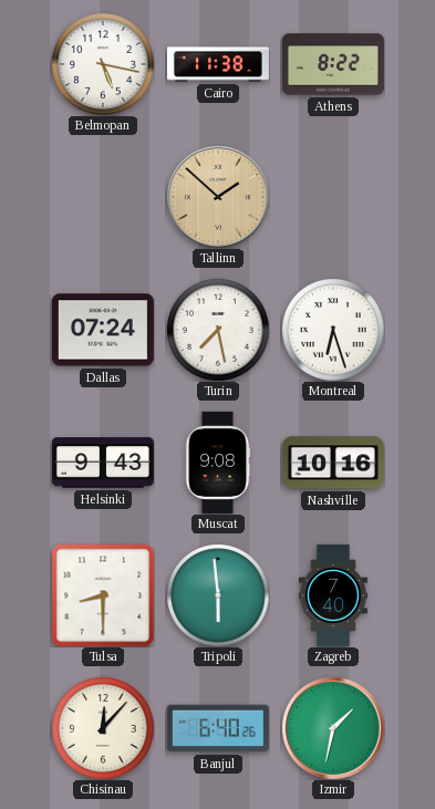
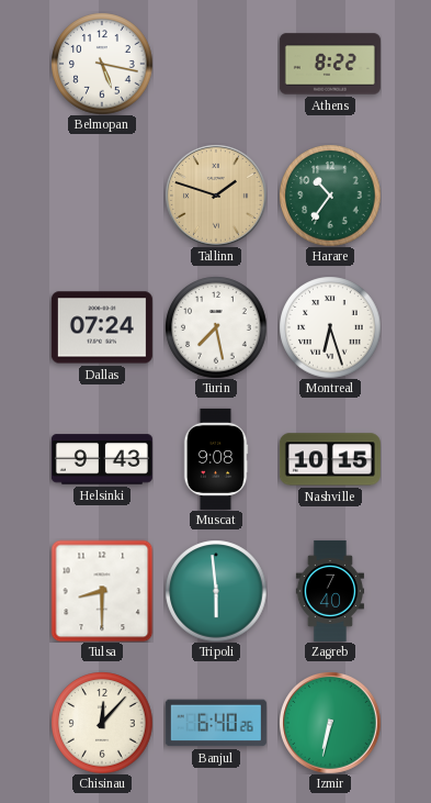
Cairo: 11:38 -> none (218, 64)
Tallinn: 1:52 -> 1:48 (216, 196)
Harare: none -> 10:36 (330, 196)
Nashville: 10:16 -> 10:15 (330, 459)
Izmir: 1:32 -> 6:32 (330, 723)
